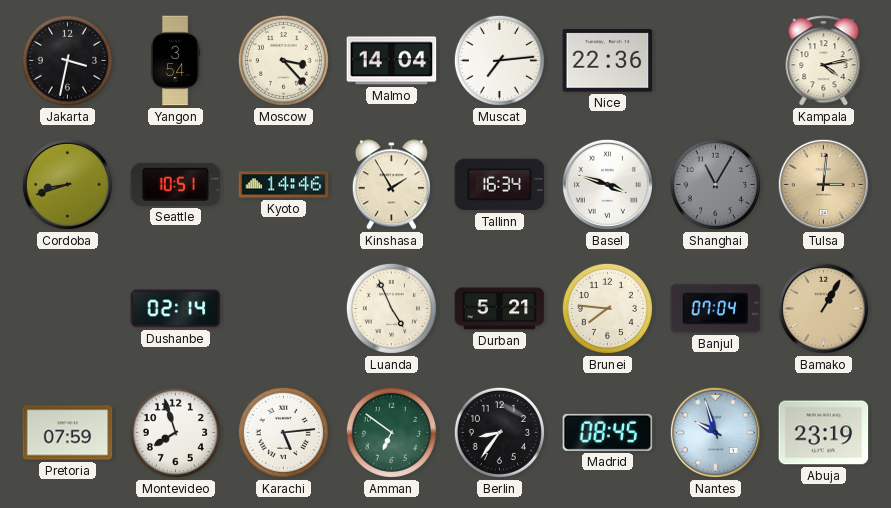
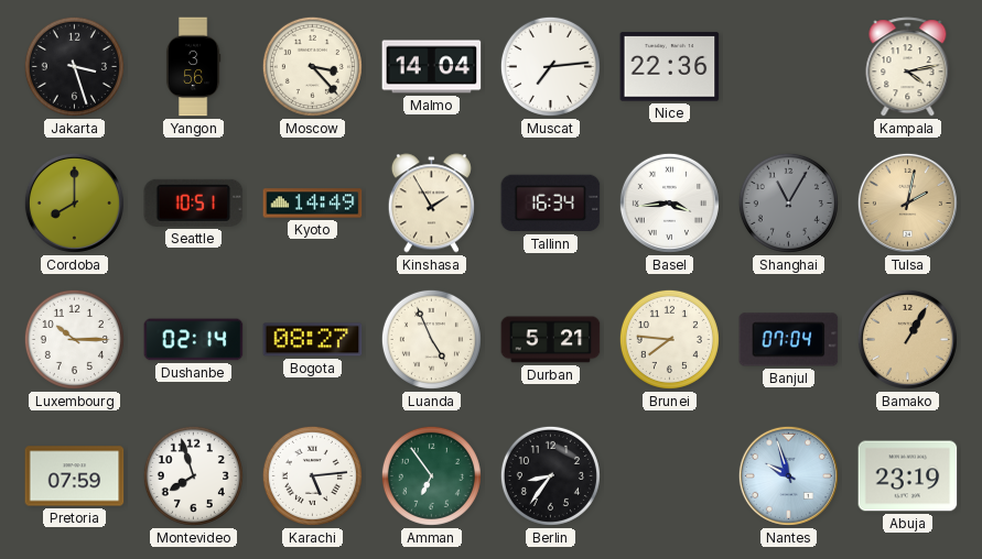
Jakarta: 3:32 -> 3:27 (74, 66)
Yangon: 3:54 -> 3:56 (193, 67)
Cordoba: 8:42 -> 8:00 (74, 202)
Kyoto: 14:46 -> 14:49 (313, 204)
Basel: 3:48 -> 3:44 (669, 202)
Tulsa: 3:01 -> 2:02 (907, 202)
Luxembourg: none -> 10:15 (74, 339)
Bogota: none -> 08:27 (313, 340)
Amman: 6:51 -> 6:54 (431, 475)
Madrid: 08:45 -> none (608, 432)
